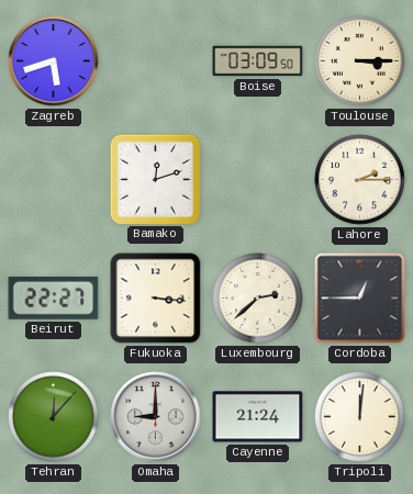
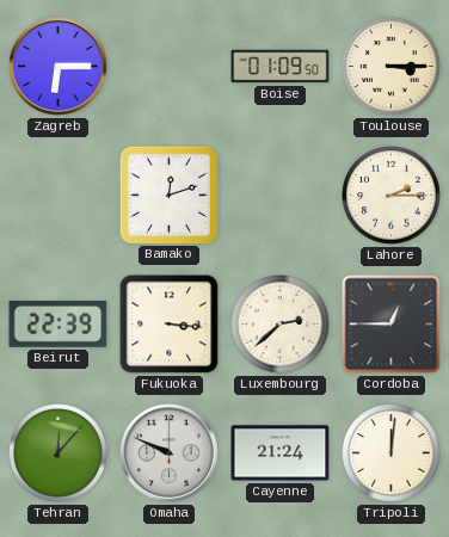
Zagreb: 5:42 -> 6:15 (59, 67)
Boise: 03:09 -> 01:09 (281, 67)
Beirut: 22:27 -> 22:39 (59, 323)
Omaha: 9:00 -> 9:49 (170, 453)
